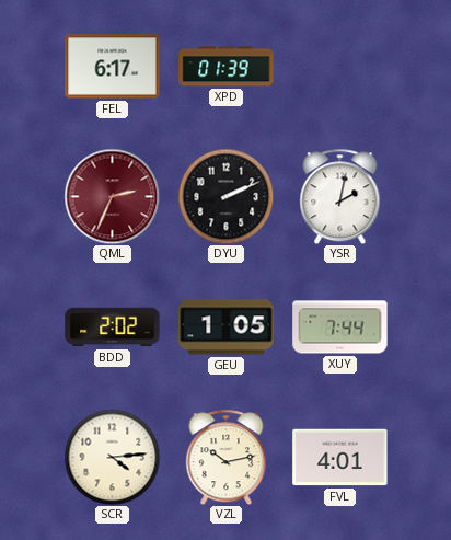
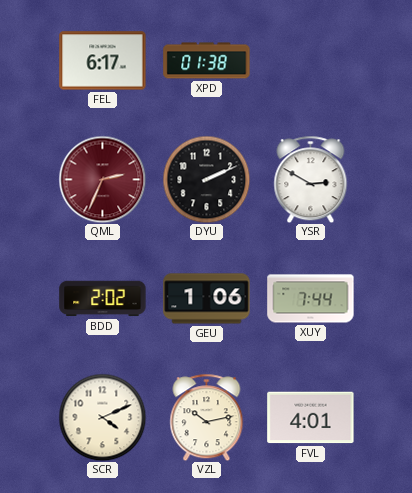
XPD: 01:39 -> 01:38 (207, 61)
YSR: 2:02 -> 2:50 (311, 179)
GEU: 1:05 -> 1:06 (207, 299)
SCR: 4:14 -> 4:11 (102, 417)
